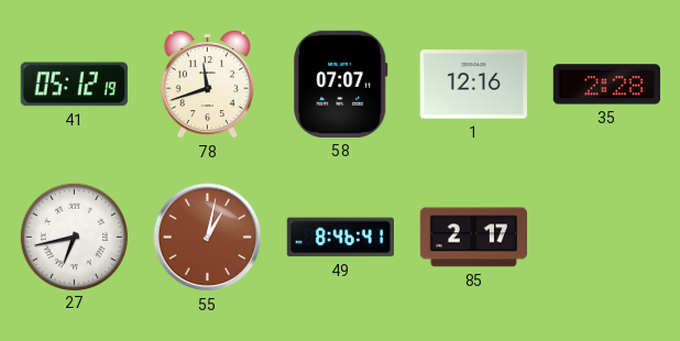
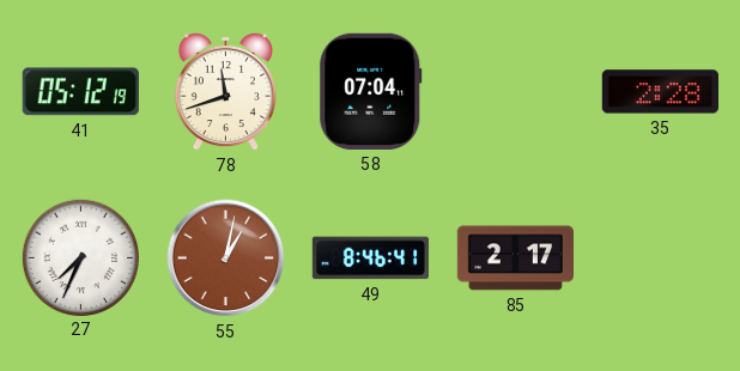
58: 07:07 -> 07:04 (371, 91)
1: 12:16 -> none (473, 85)
27: 6:43 -> 7:34 (81, 257)
